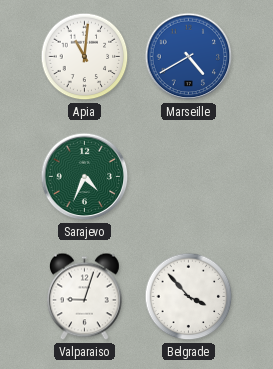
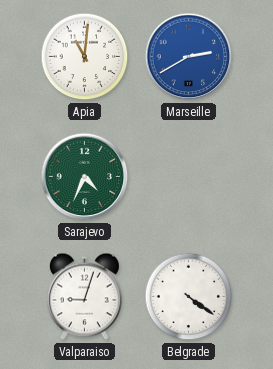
Marseille: 4:40 -> 2:40 (189, 57)
Belgrade: 3:53 -> 4:21 (189, 297)
